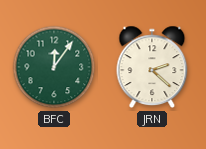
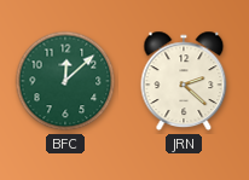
BFC: 12:06 -> 12:08 (65, 81)
